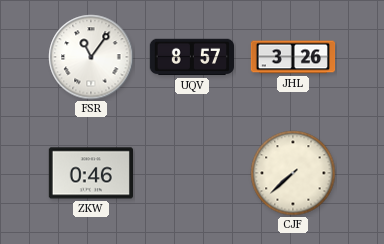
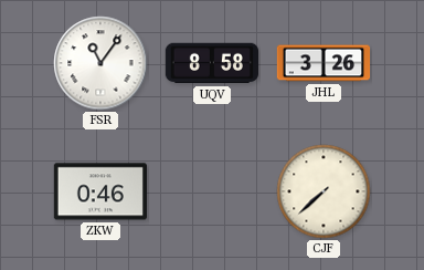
UQV: 8:57 -> 8:58 (211, 63)
